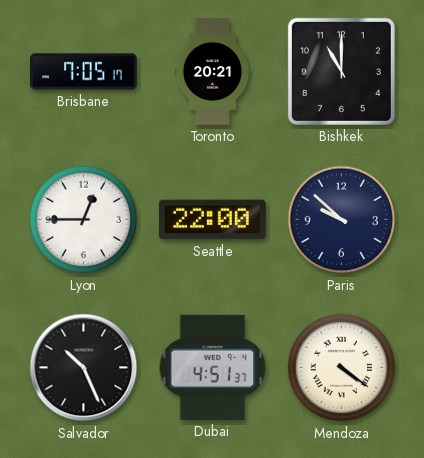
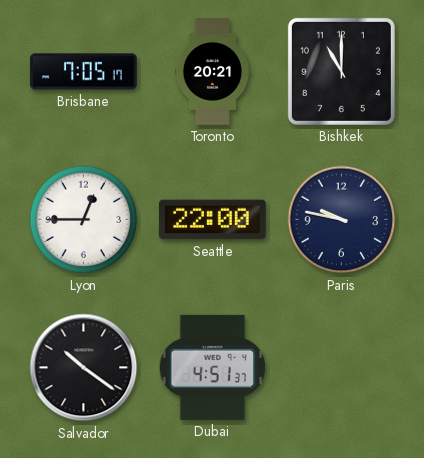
Paris: 9:52 -> 9:47 (342, 220)
Salvador: 10:26 -> 10:21 (84, 368)
Mendoza: 4:21 -> none (342, 368)
